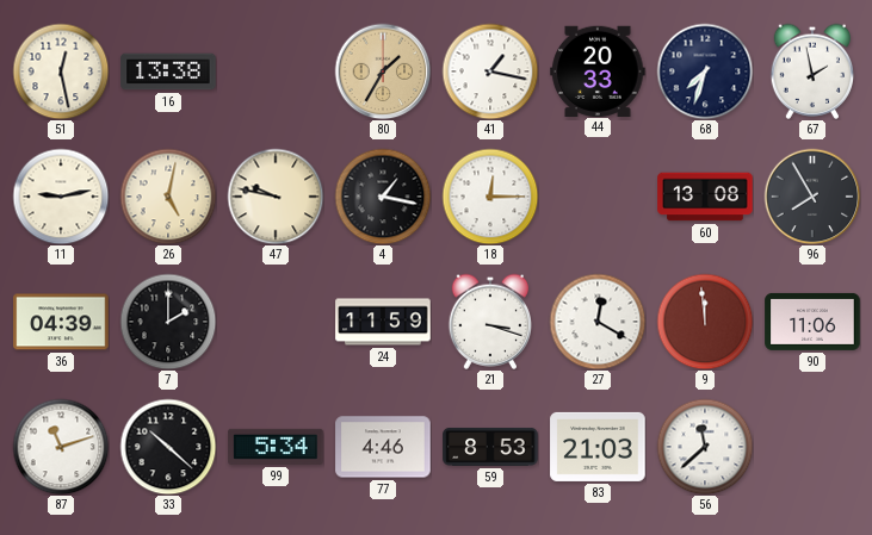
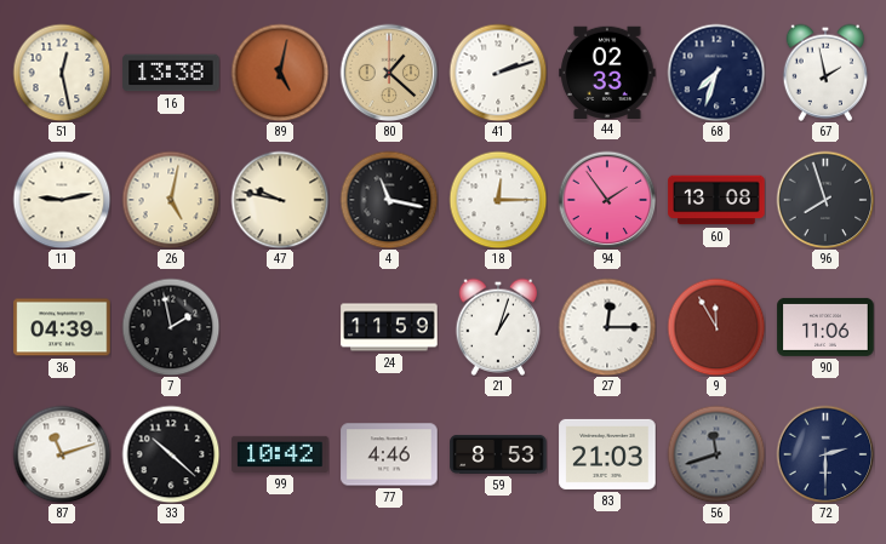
89: none -> 5:02 (280, 73)
80: 1:35 -> 1:22 (389, 73)
41: 1:17 -> 2:12 (498, 73)
44: 20:33 -> 02:33 (607, 71)
4: 1:17 -> 11:17 (389, 200)
94: none -> 1:54 (607, 200)
96: 7:55 -> 7:57 (825, 200)
7: 2:00 -> 1:58 (171, 327)
21: 3:18 -> 1:03 (497, 327)
27: 12:20 -> 12:15 (607, 327)
9: 11:59 -> 11:55 (716, 327)
99: 5:34 -> 10:42 (280, 454)
56: 11:38 -> 11:42 (716, 454)
56 dial: white -> grey (716, 454)
72: none -> 2:30 (825, 454)
